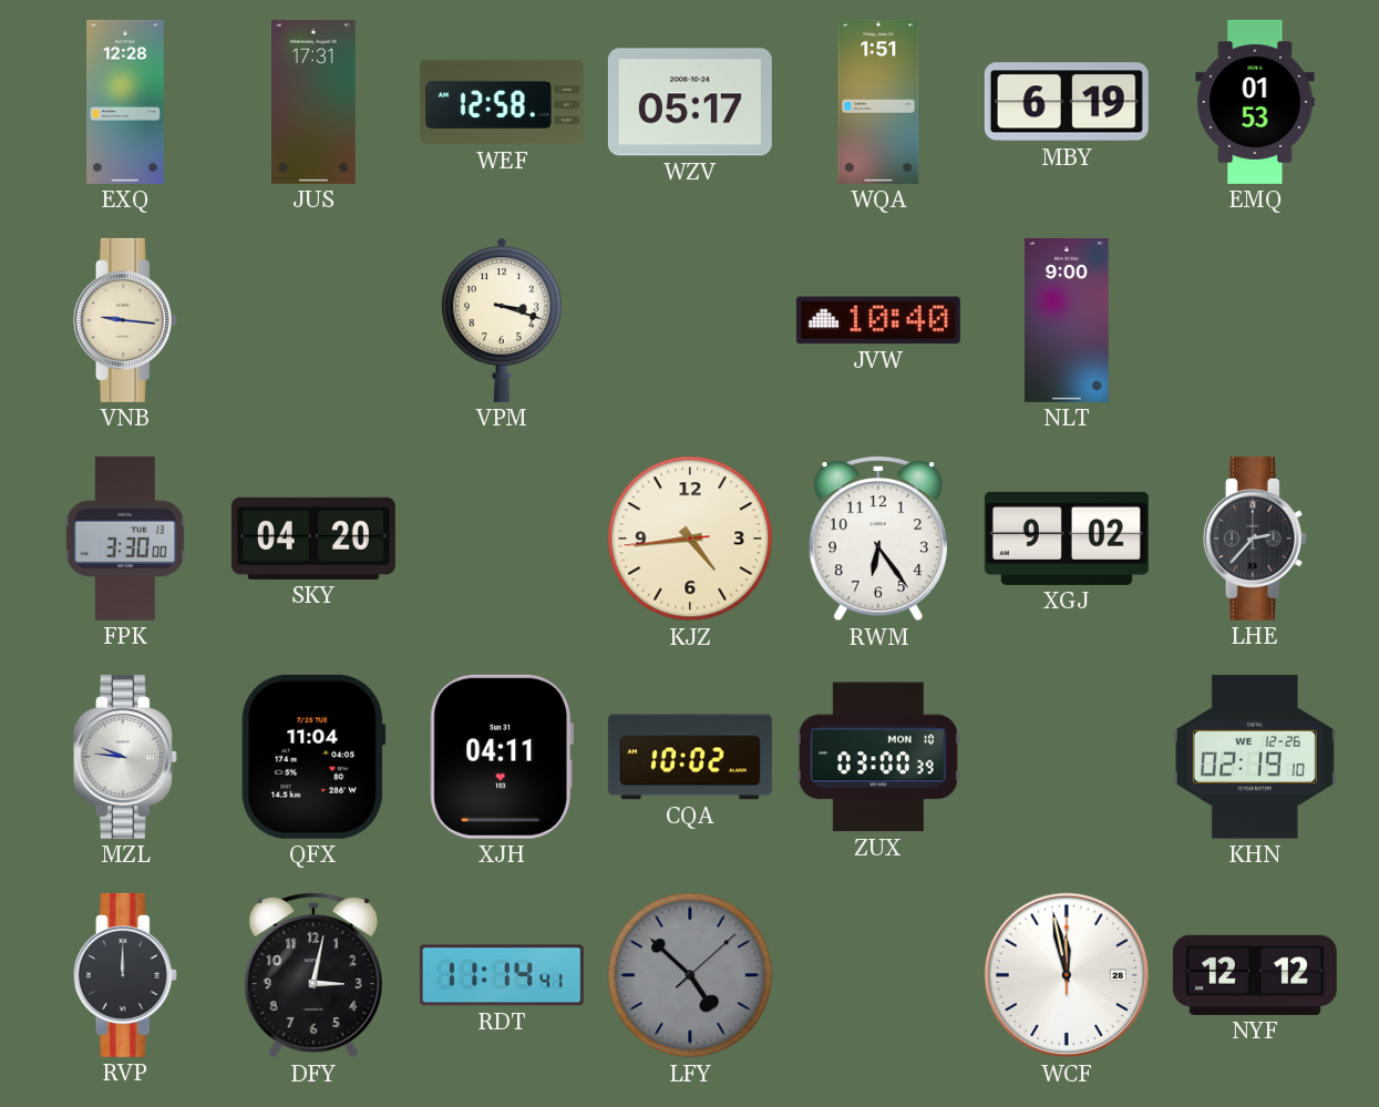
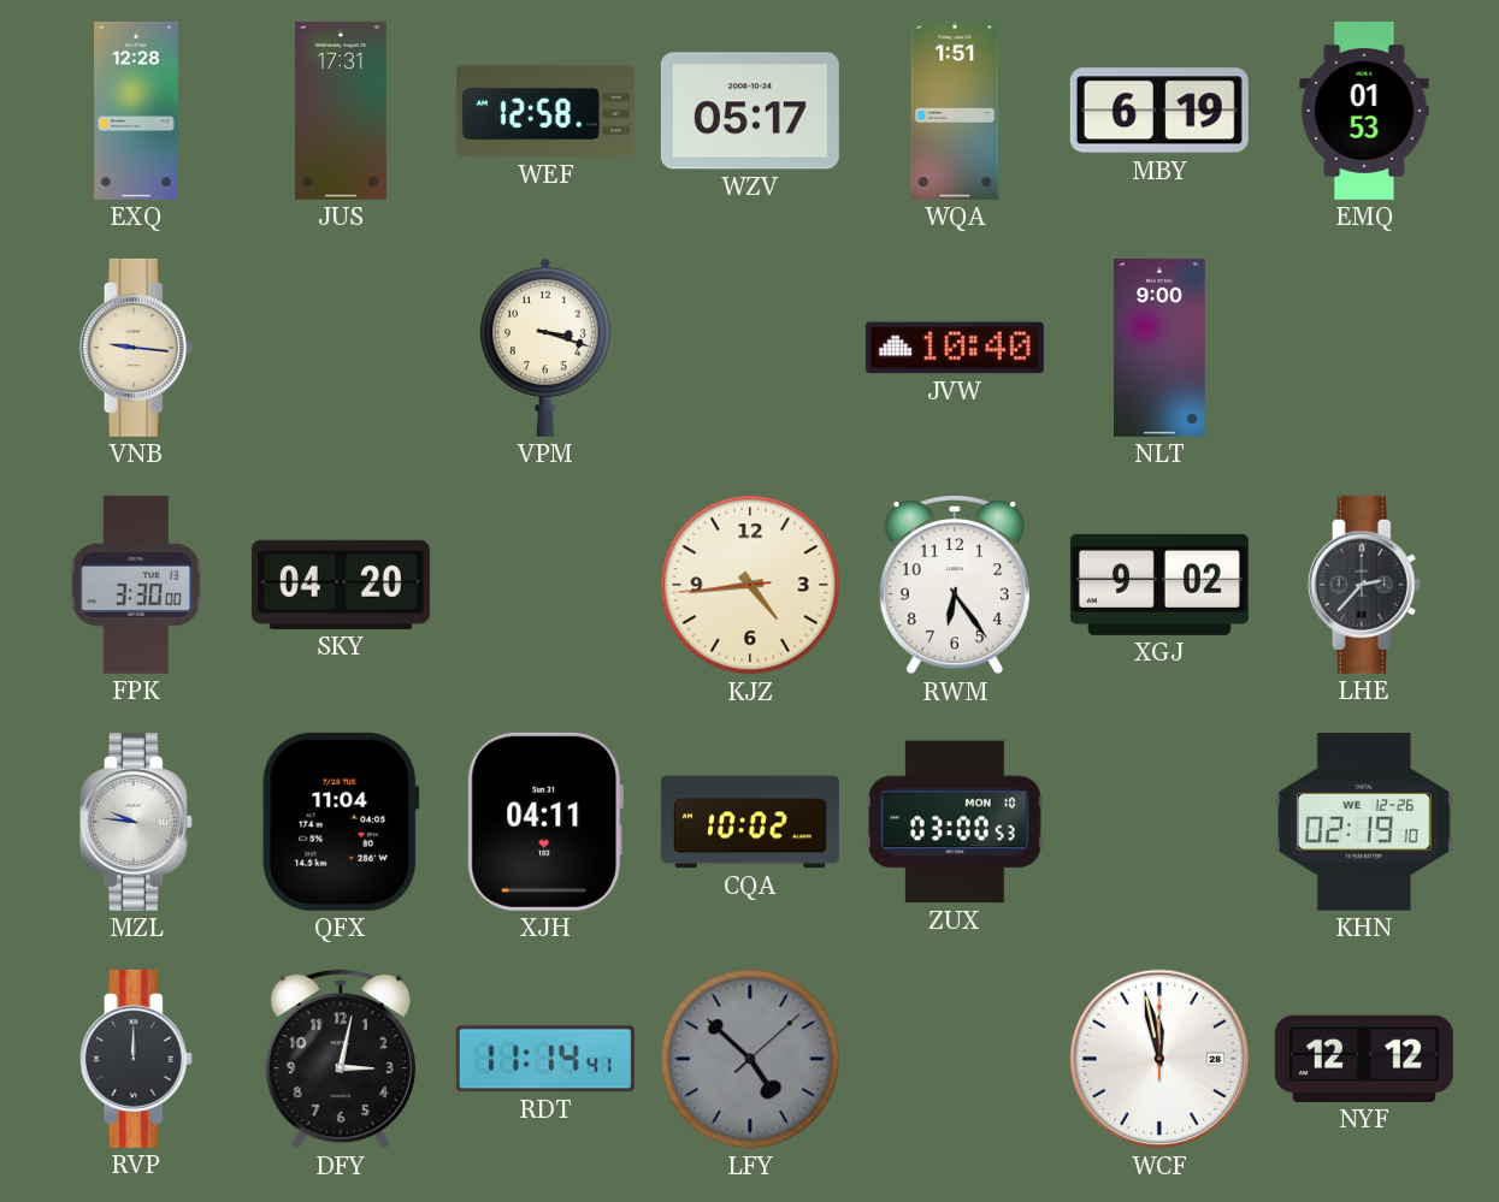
ZUX: 03:00:39 -> 03:00:53 (955, 822)
